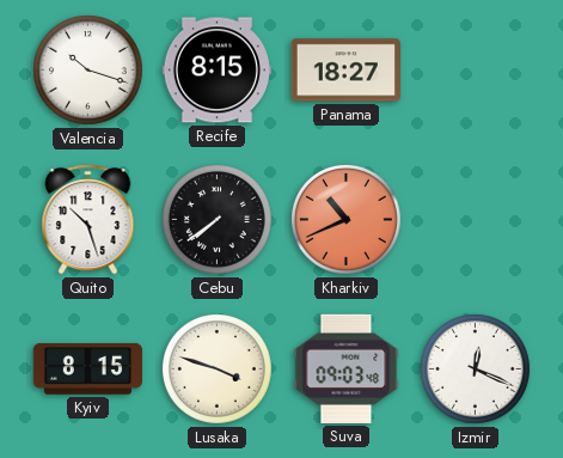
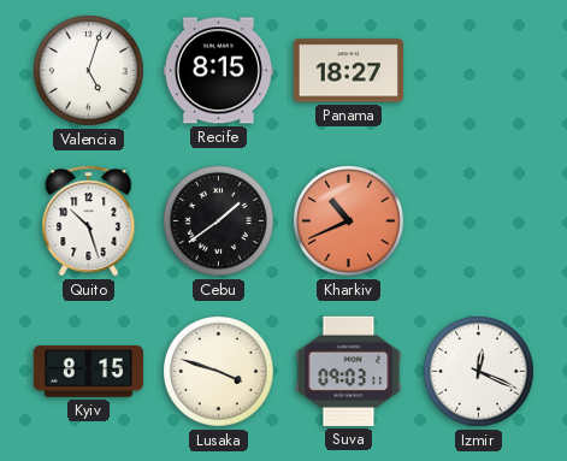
Valencia: 10:18 -> 5:03 (89, 71)
Cebu: 7:39 -> 1:39 (219, 221)
Suva: 09:03:48 -> 09:03:11 (349, 371)
